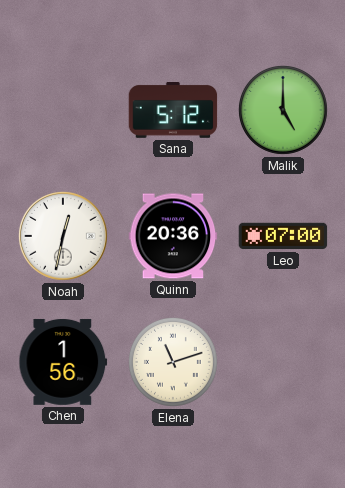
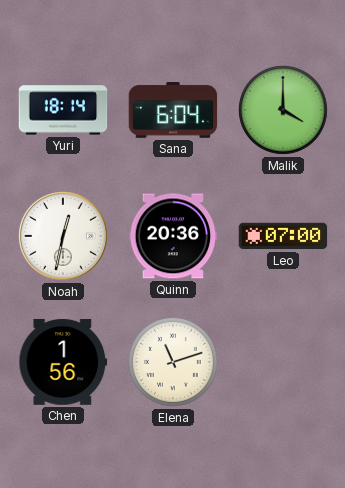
Yuri: none -> 18:14 (63, 110)
Sana: 5:12 -> 6:04 (173, 111)
Malik: 5:00 -> 4:00 (283, 110)
